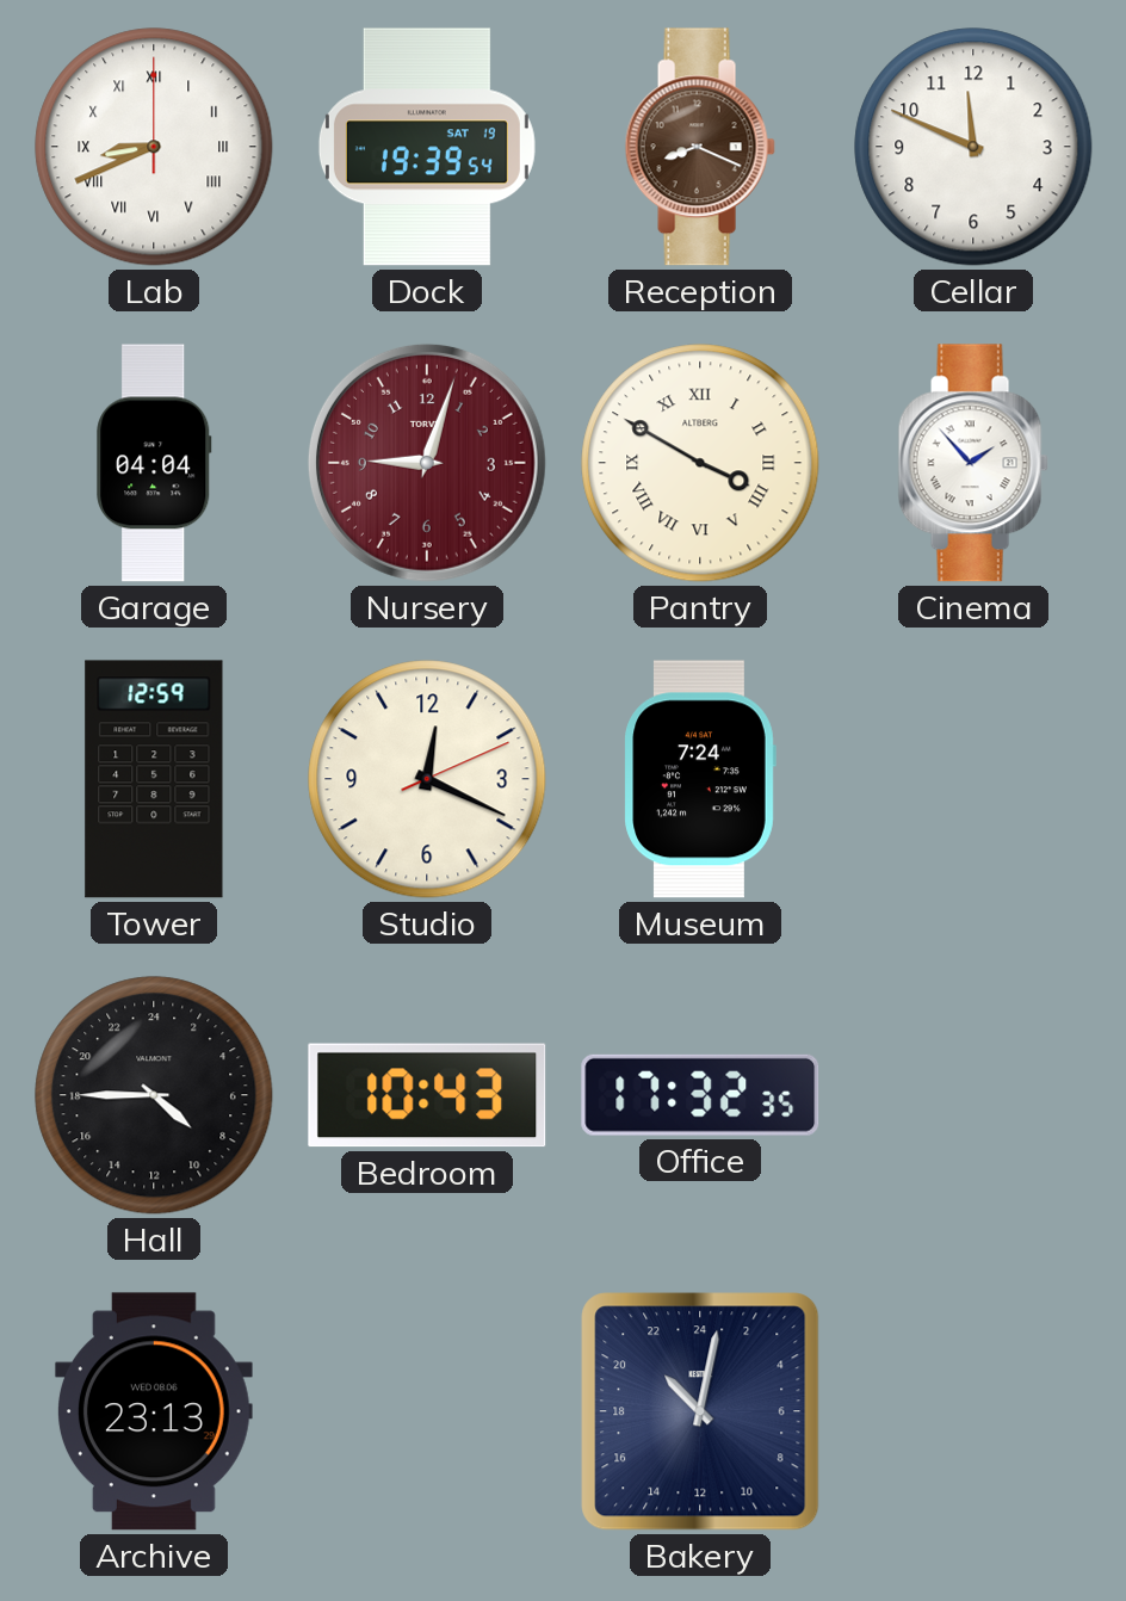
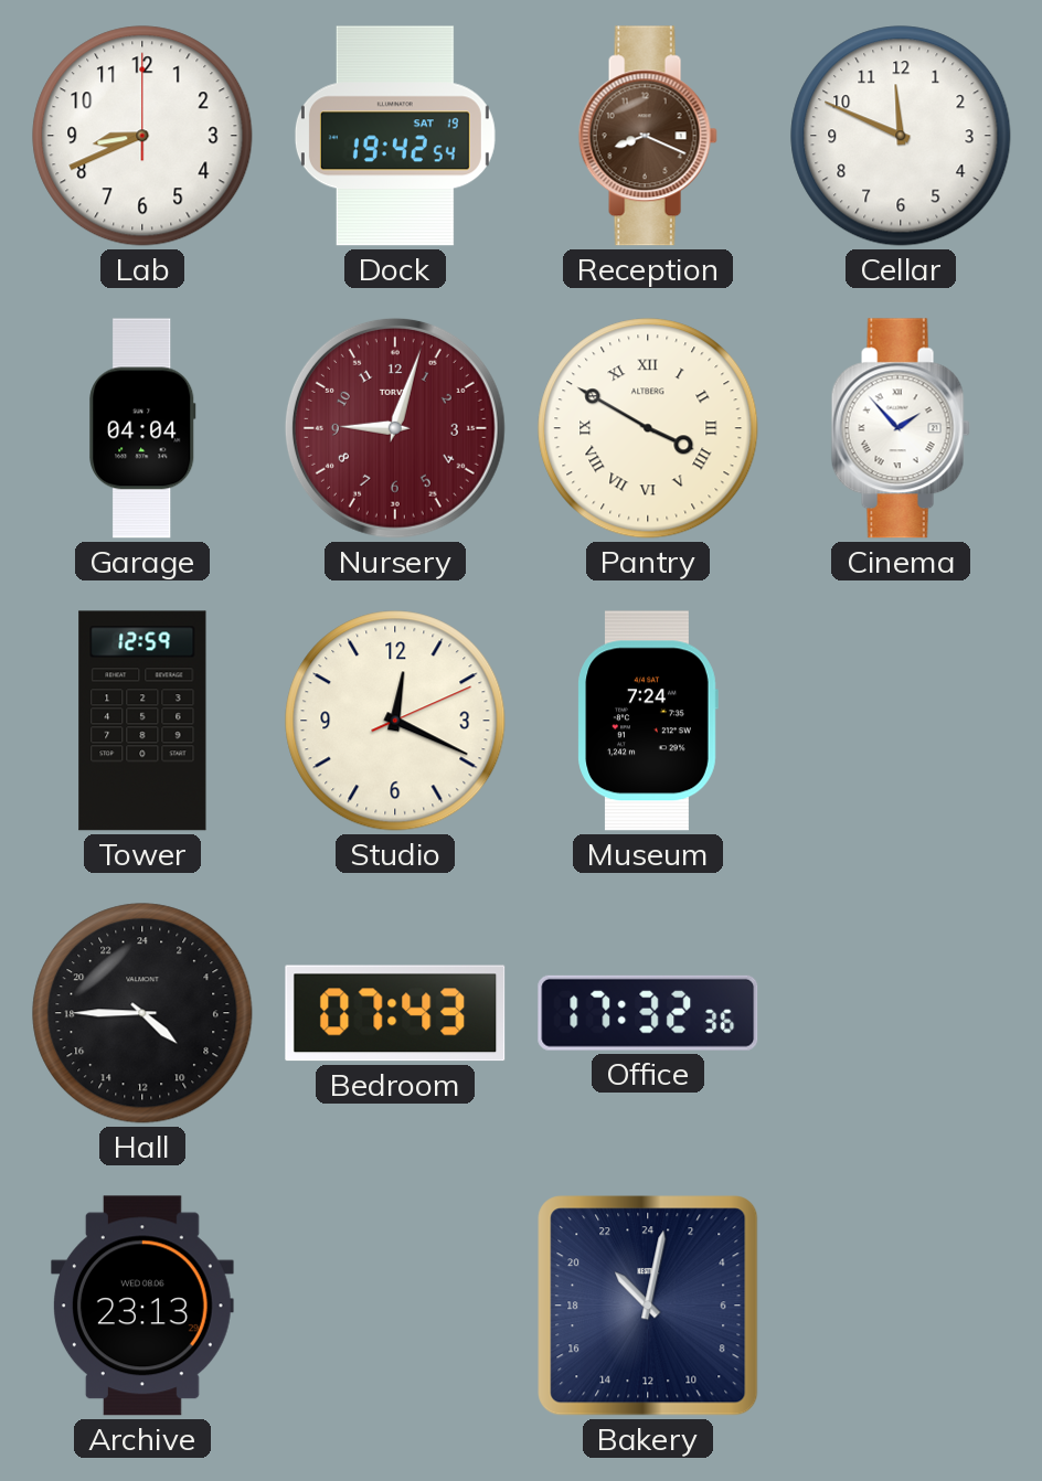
Lab numerals: Roman -> Arabic (142, 136)
Dock: 19:39 -> 19:42 (395, 136)
Bedroom: 10:43 -> 07:43 (395, 1013)
Office: 17:32:35 -> 17:32:36 (648, 1013)
